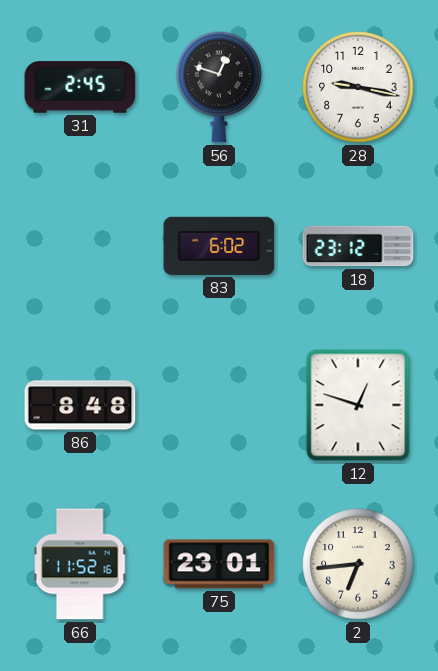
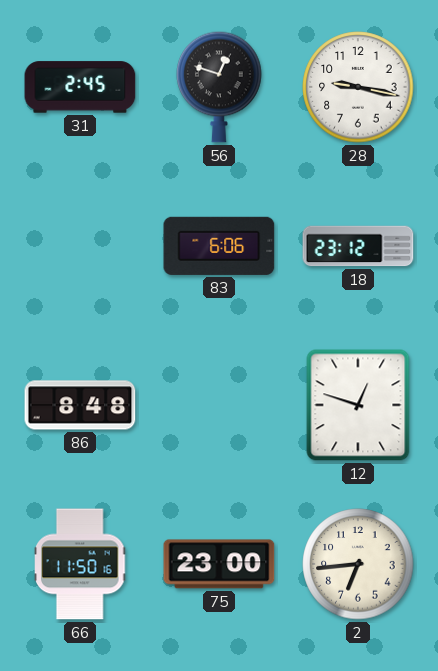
83: 6:02 -> 6:06 (219, 246)
66: 11:52 -> 11:50 (81, 564)
75: 23:01 -> 23:00 (219, 564)
